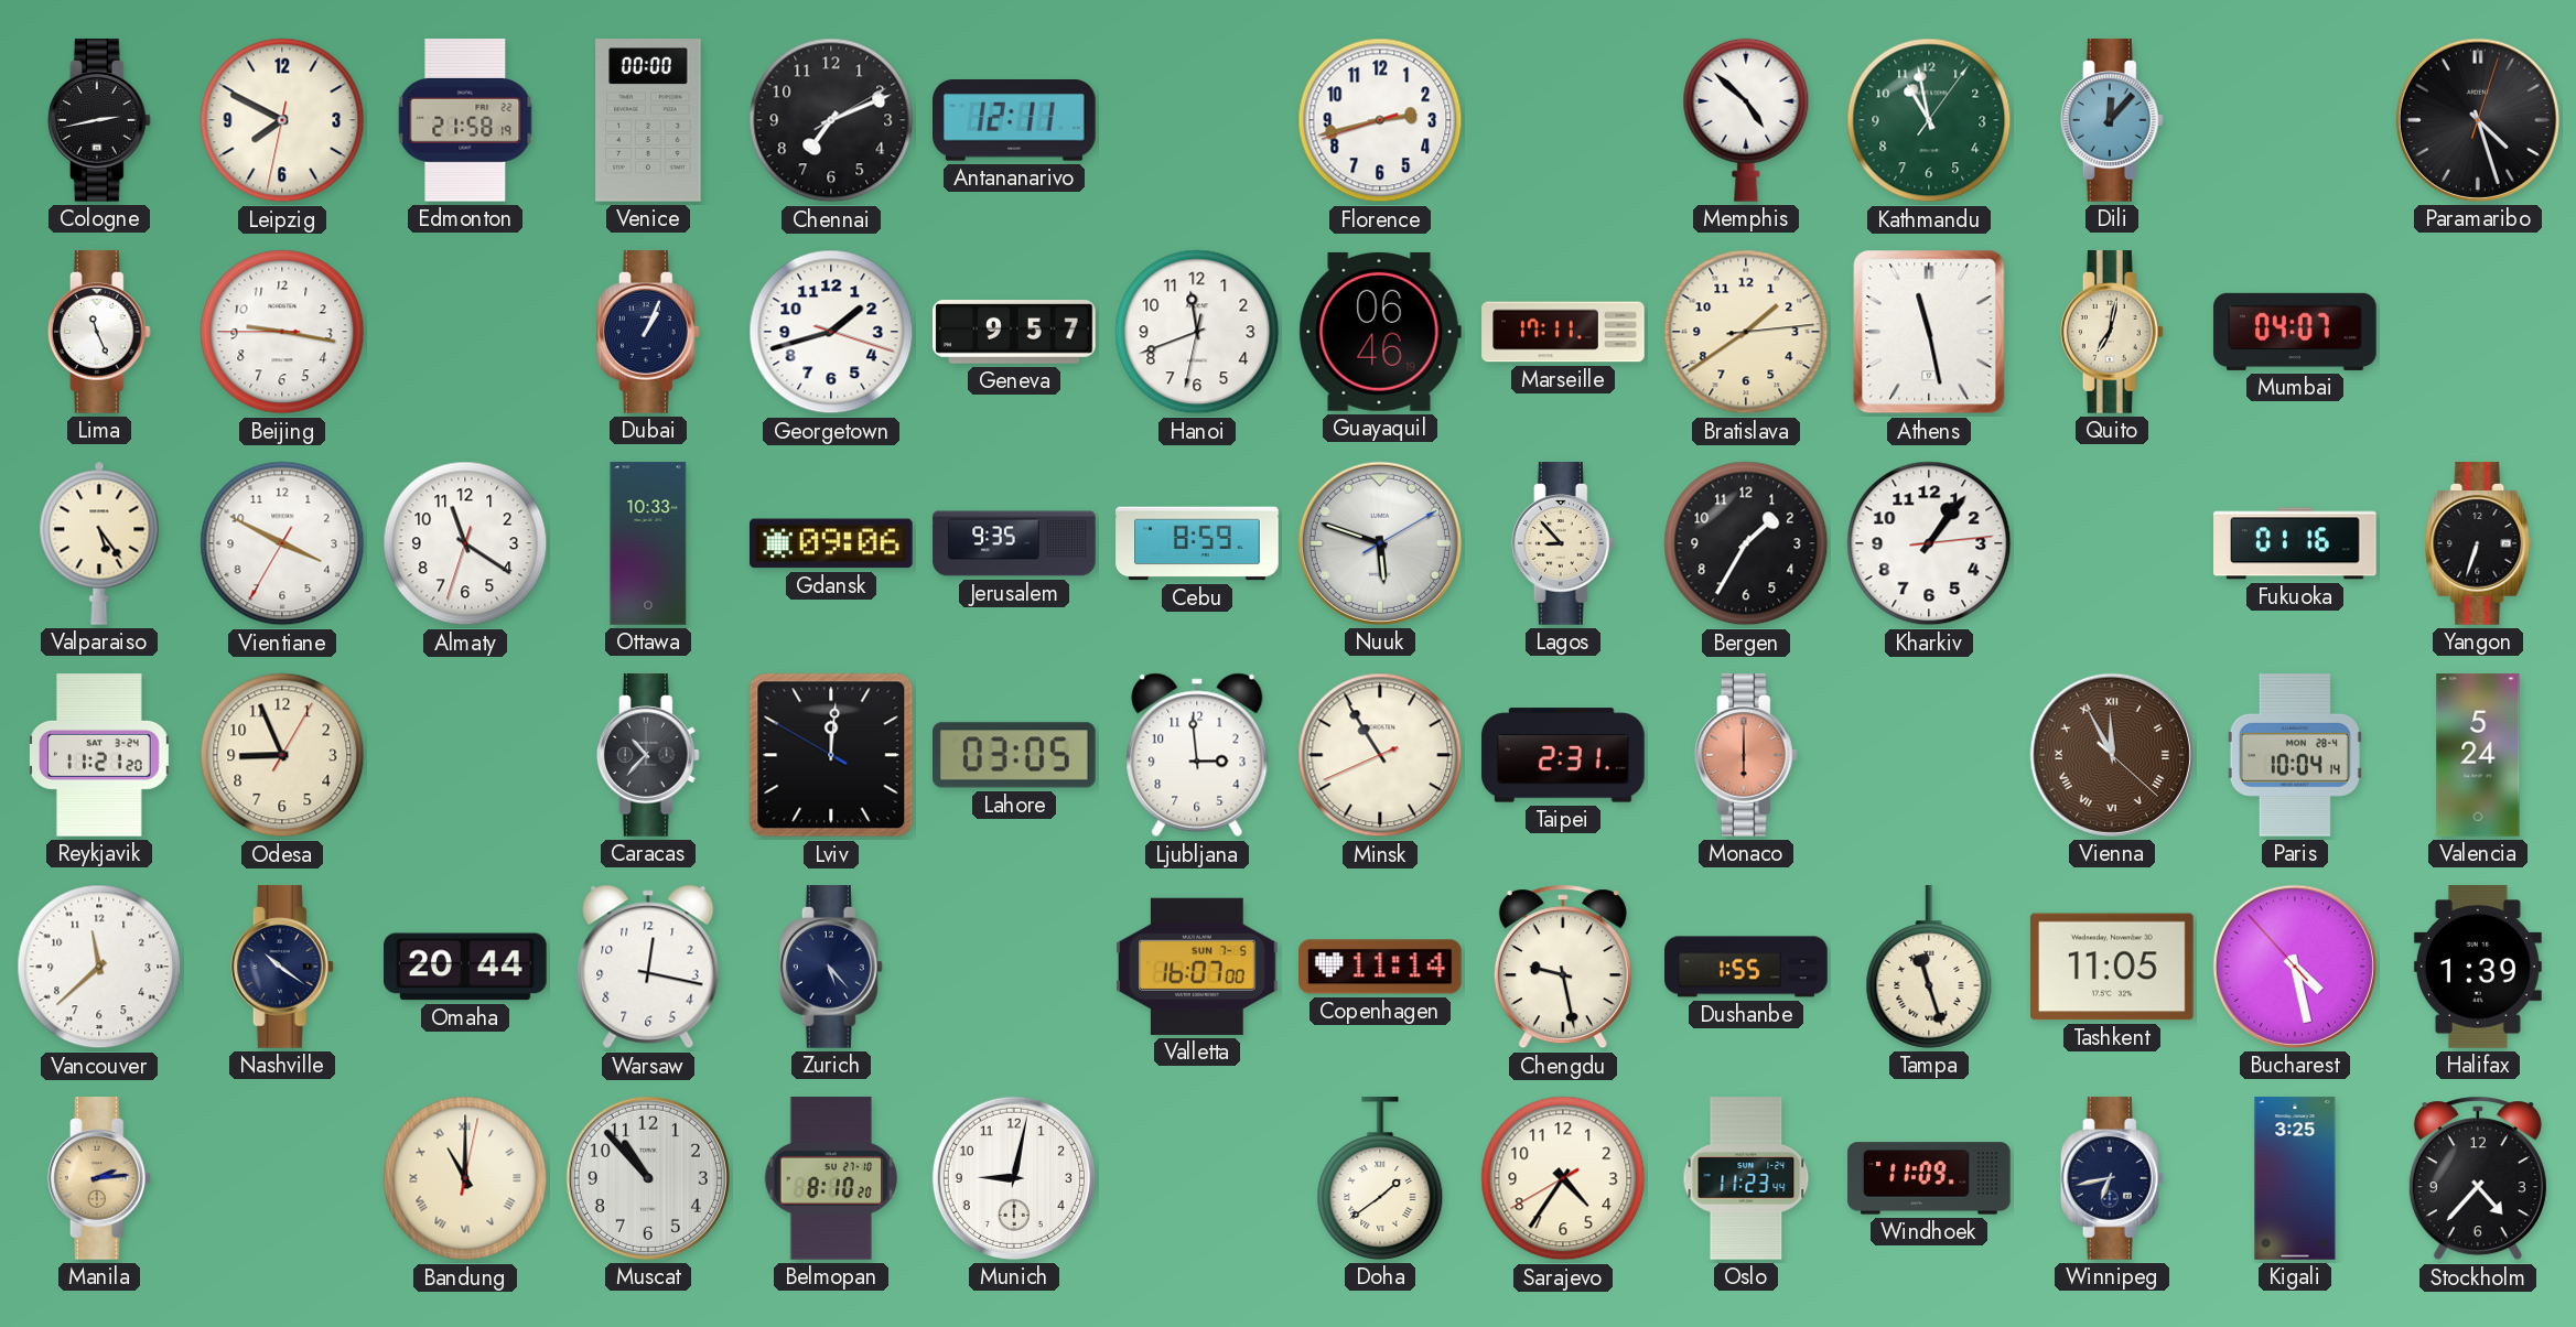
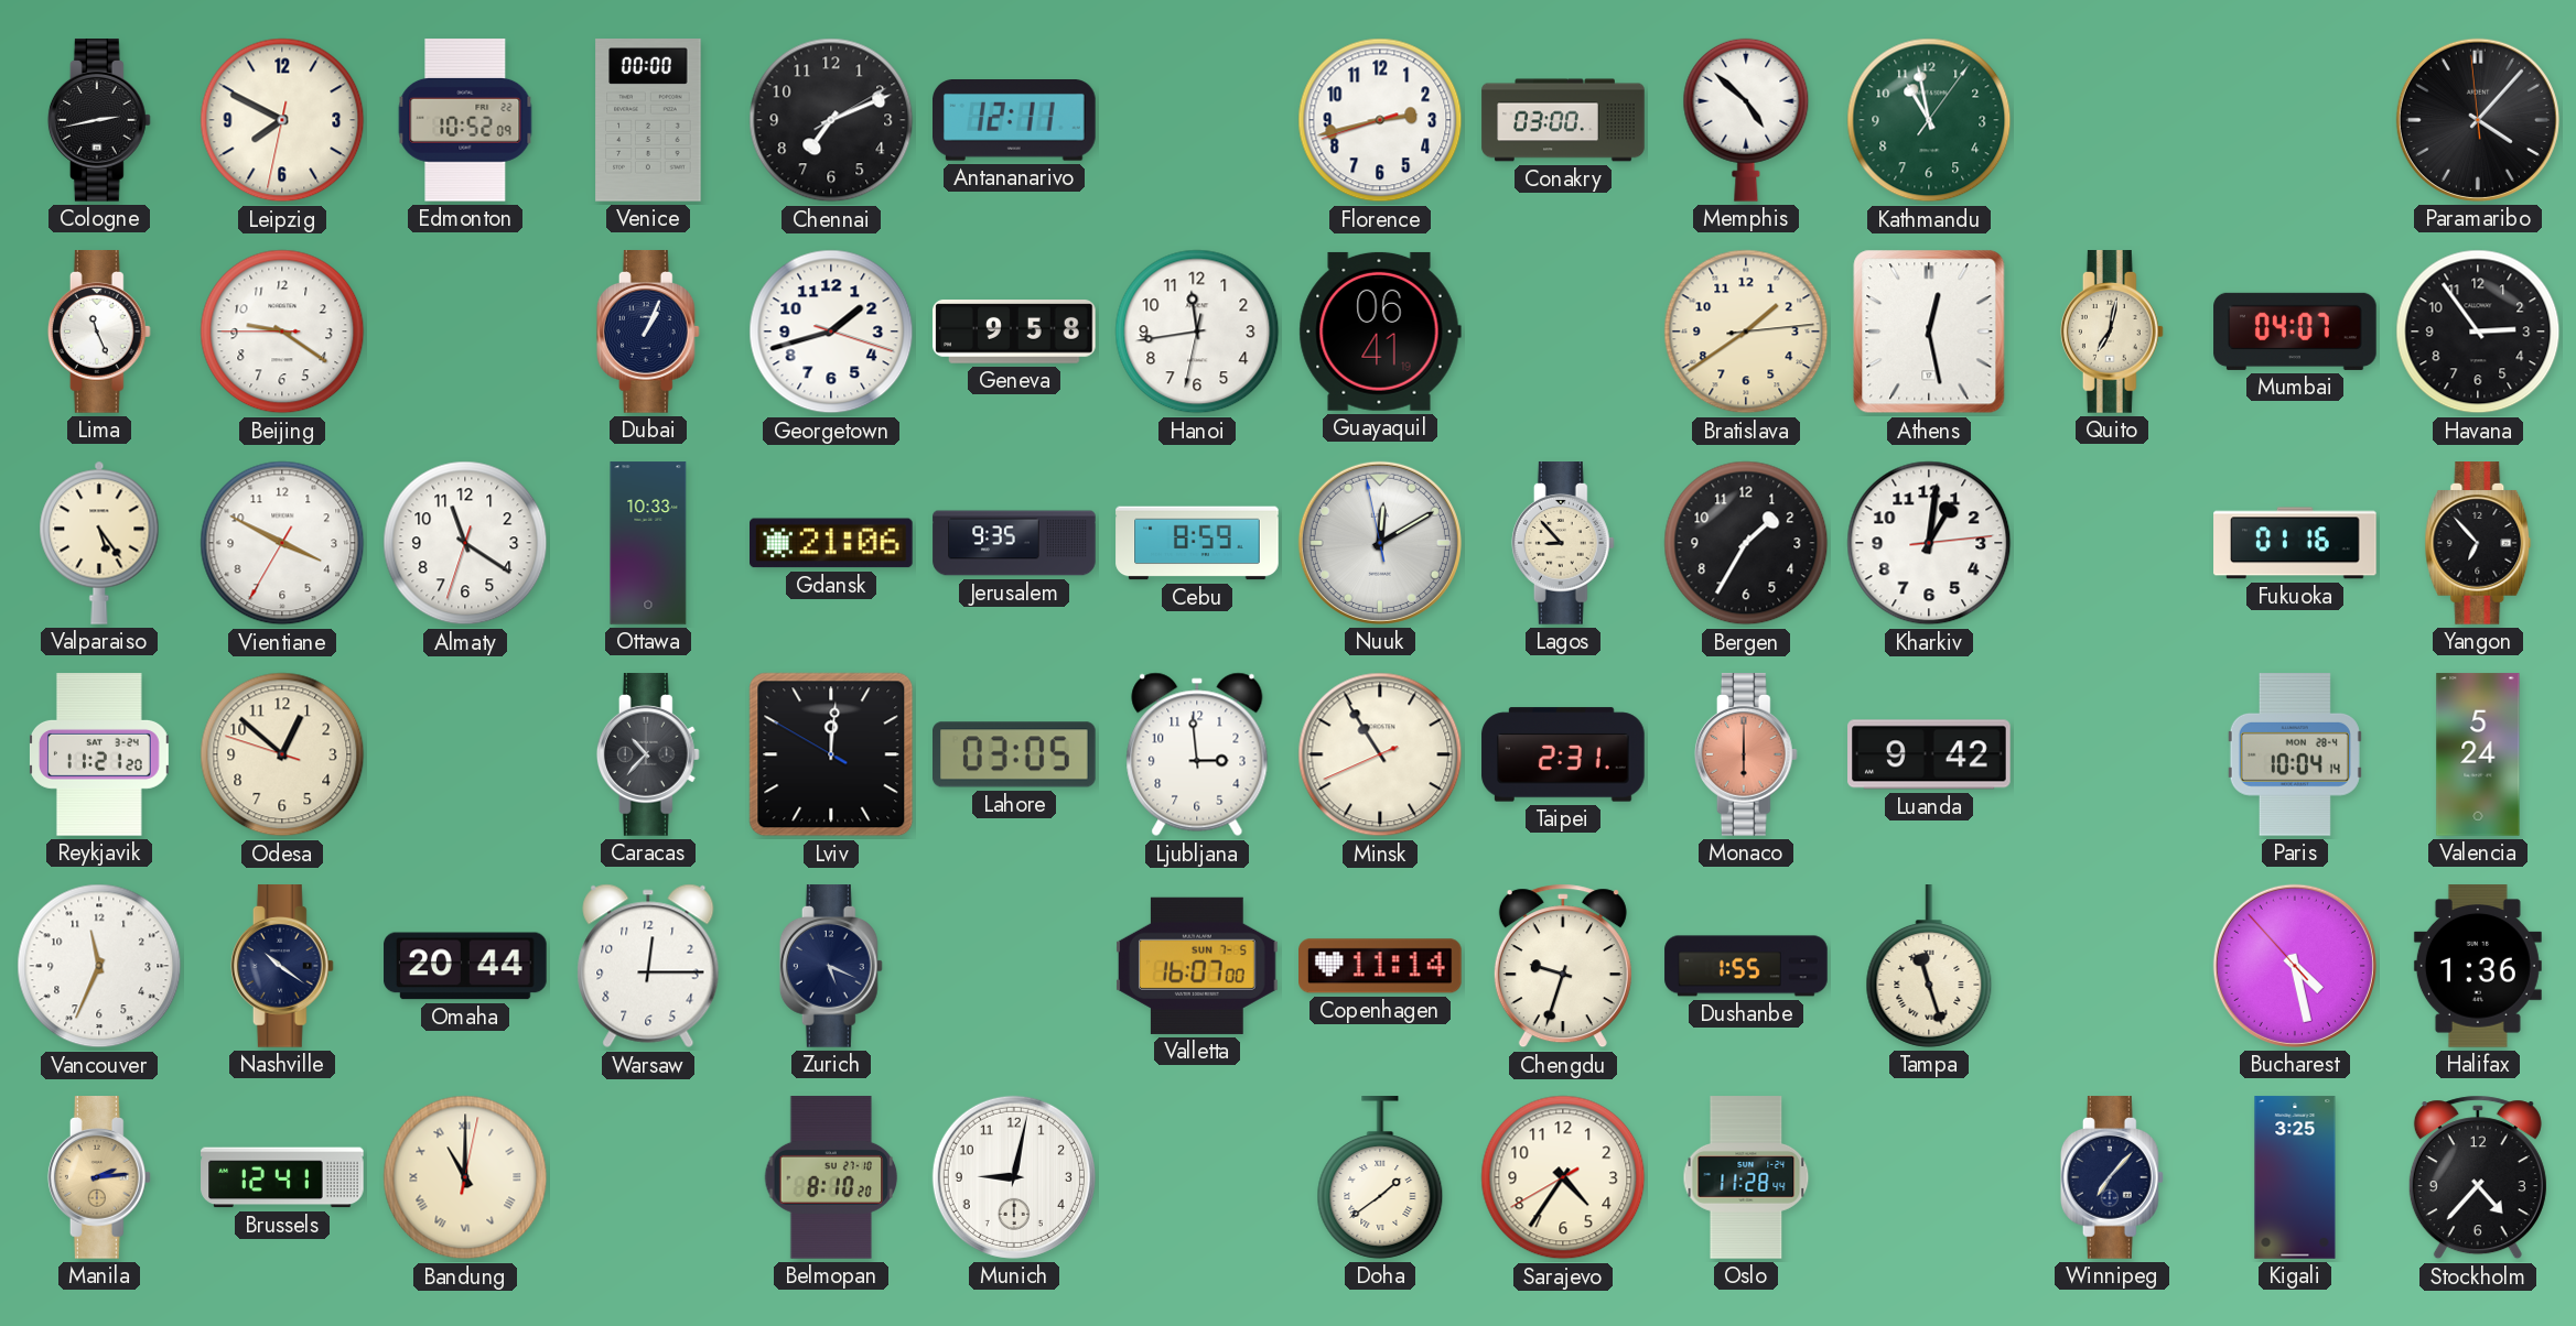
Edmonton: 21:58 -> 10:52 (465, 120)
Conakry: none -> 03:00 (1563, 120)
Dili: 12:07 -> none (2112, 120)
Paramaribo: 4:27 -> 4:06 (2478, 120)
Beijing: 9:16 -> 9:20 (282, 331)
Geneva: 9:57 -> 9:58 (1014, 333)
Hanoi: 11:41 -> 11:43 (1197, 331)
Guayaquil: 06:46 -> 06:41 (1380, 331)
Marseille: 17:11 -> none (1563, 332)
Athens: 11:28 -> 12:28 (1929, 331)
Havana: none -> 2:54 (2478, 331)
Gdansk: 09:06 -> 21:06 (832, 543)
Nuuk: 5:48 -> 12:09 (1380, 543)
Kharkiv: 1:06 -> 1:01 (1929, 543)
Yangon: 6:33 -> 6:53 (2478, 543)
Odesa: 8:56 -> 12:51 (282, 754)
Luanda: none -> 9:42 (1929, 754)
Vienna: 11:55 -> none (2112, 755)
Vancouver: 11:38 -> 11:34 (99, 966)
Warsaw: 12:17 -> 12:15 (648, 966)
Zurich: 5:23 -> 5:19 (831, 966)
Chengdu: 9:28 -> 9:33 (1563, 966)
Tashkent: 11:05 -> none (2113, 967)
Halifax: 1:39 -> 1:36 (2478, 966)
Brussels: none -> 12:41 (282, 1177)
Muscat: 10:53 -> none (648, 1178)
Oslo: 11:23 -> 11:28 (1746, 1177)
Windhoek: 11:09 -> none (1929, 1178)
Winnipeg: 6:43 -> 7:07 (2112, 1177)
